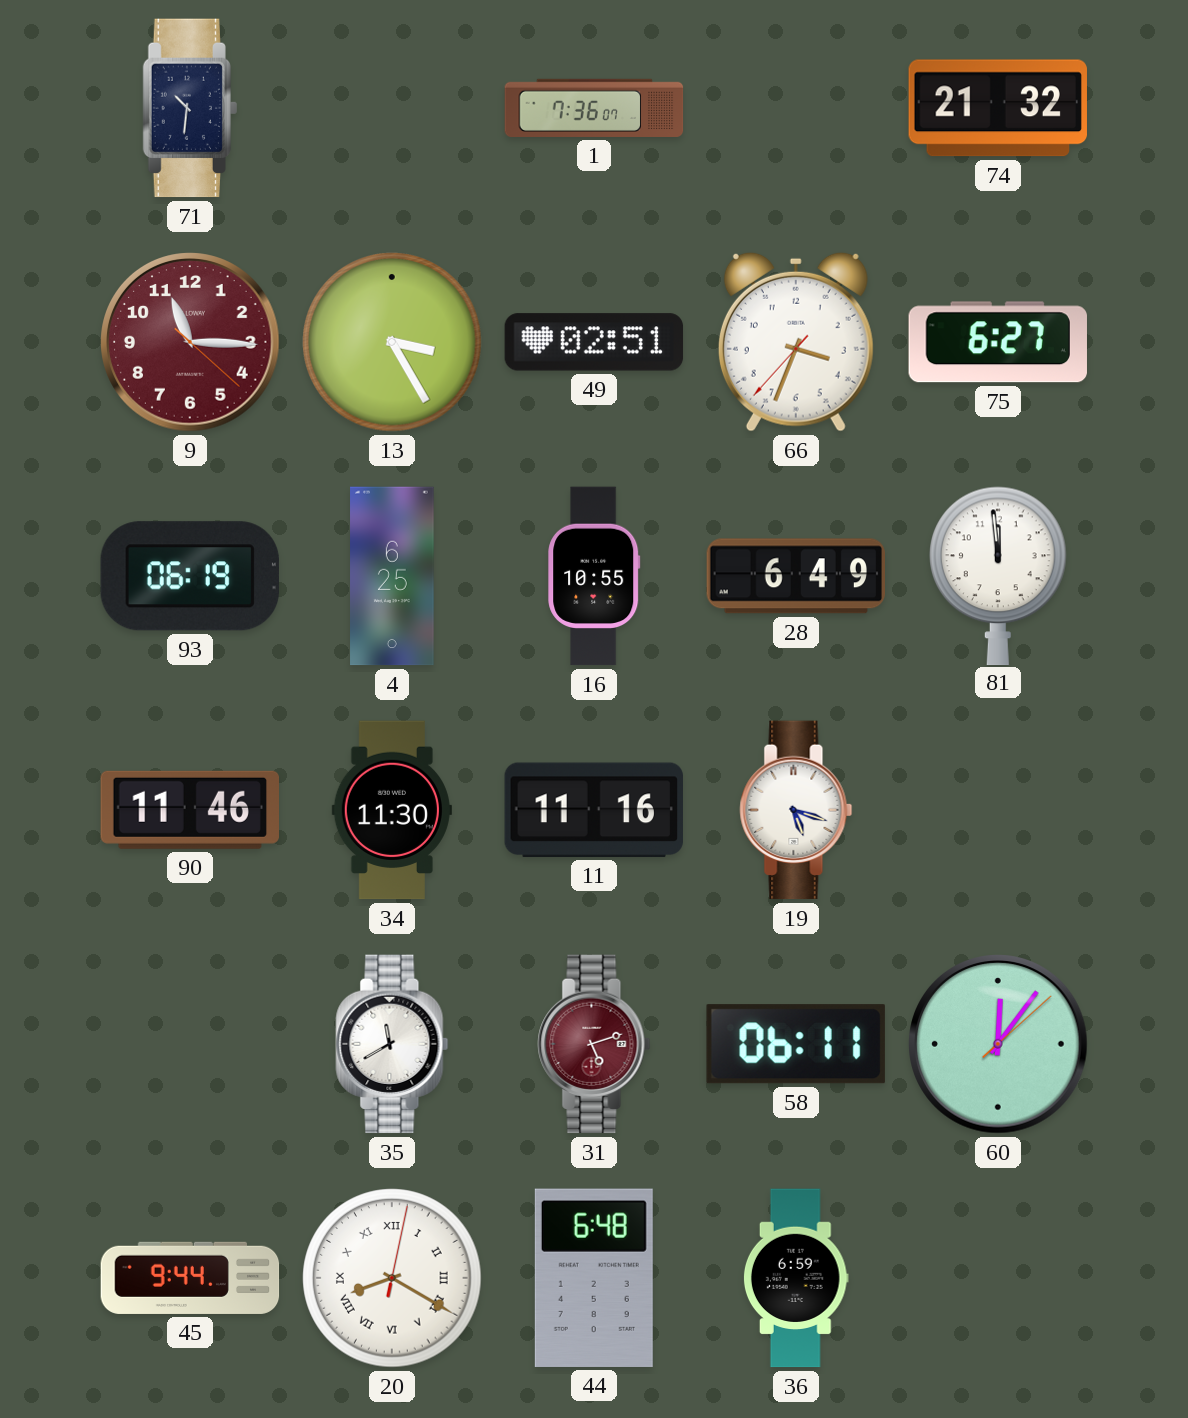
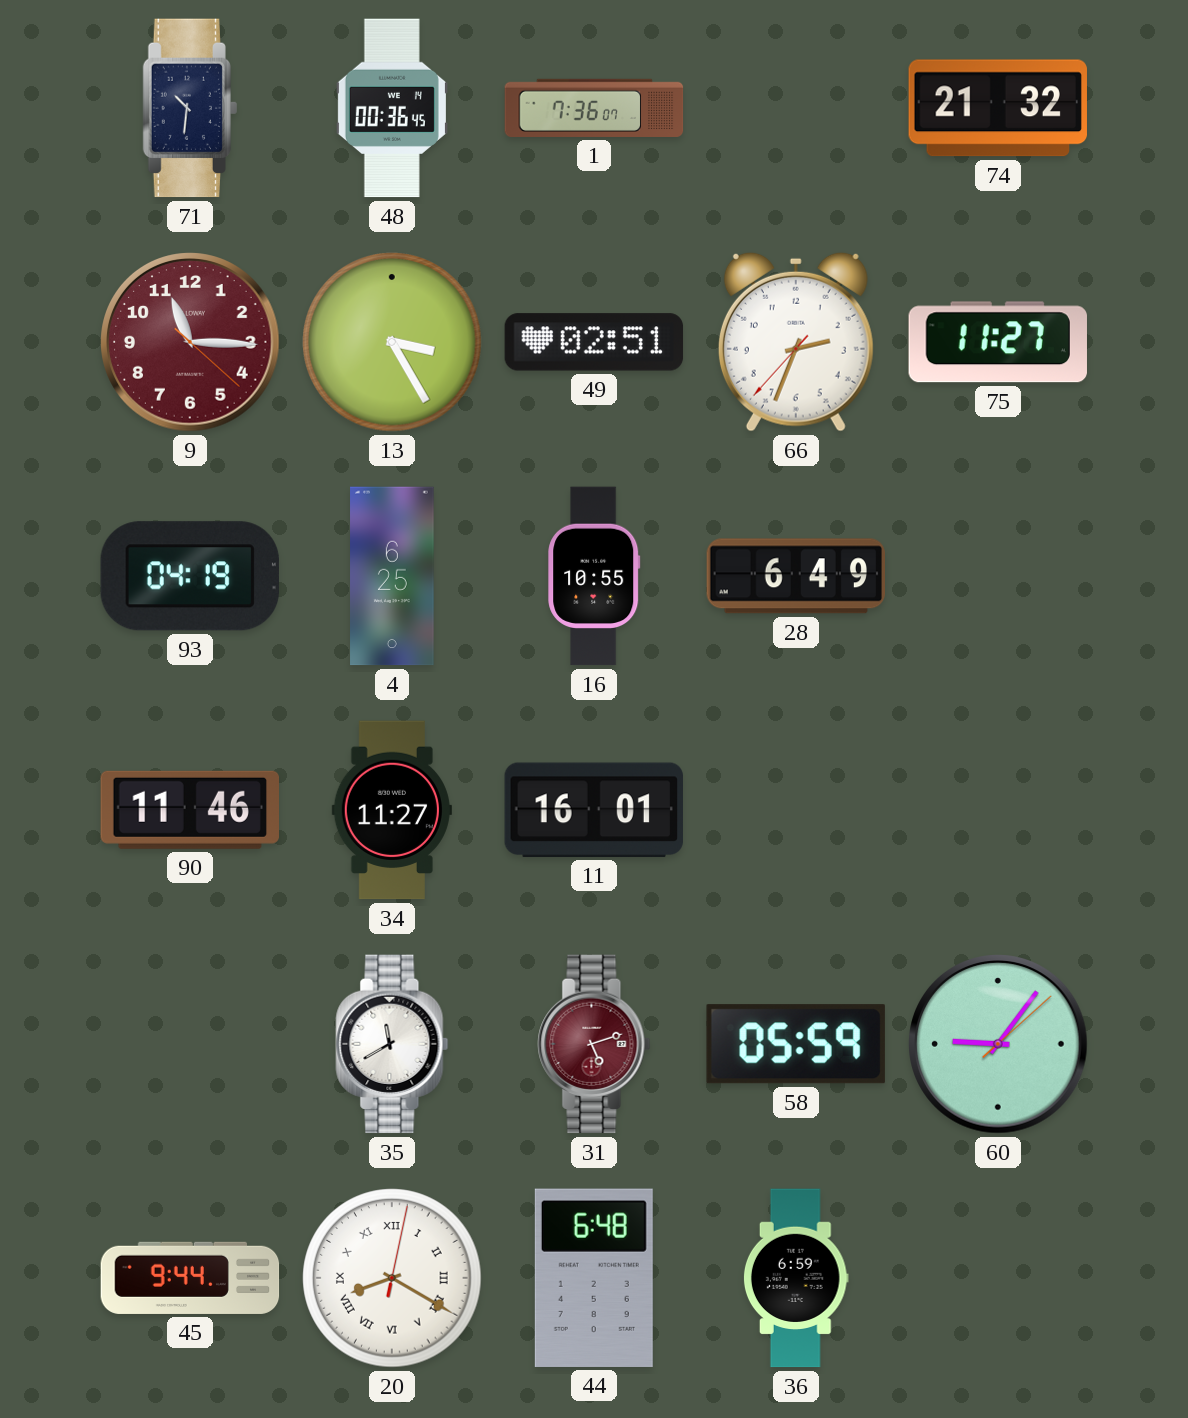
48: none -> 00:36 (392, 108)
66: 3:33 -> 2:33 (796, 342)
75: 6:27 -> 11:27 (998, 342)
93: 06:19 -> 04:19 (190, 576)
81: 11:59 -> none (999, 575)
34: 11:30 -> 11:27 (392, 810)
11: 11:16 -> 16:01 (594, 810)
19: 5:18 -> none (796, 810)
58: 06:11 -> 05:59 (796, 1044)
60: 12:06 -> 9:06 (998, 1044)
